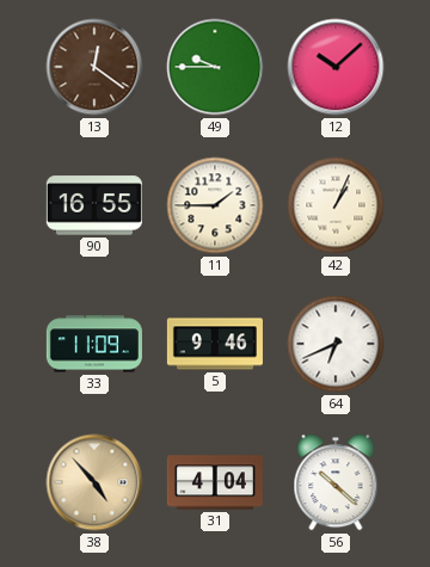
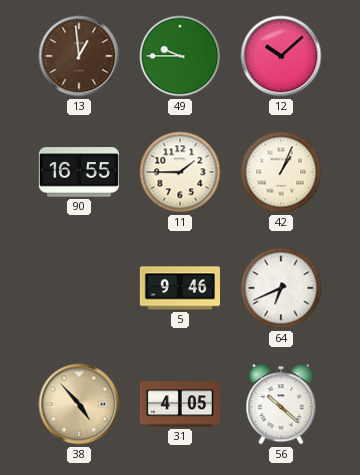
13: 12:21 -> 12:59 (79, 56)
33: 11:09 -> none (94, 344)
31: 4:04 -> 4:05 (180, 404)
